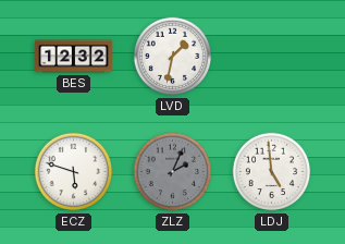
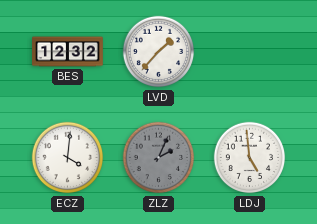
LVD: 1:32 -> 1:37 (159, 52)
ECZ: 5:48 -> 4:01 (68, 158)
